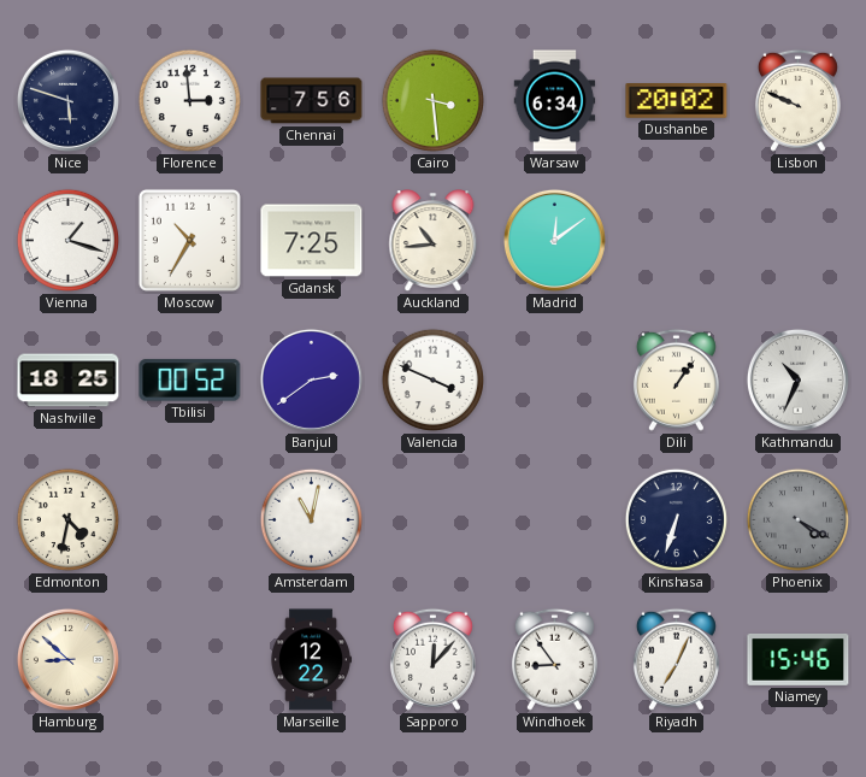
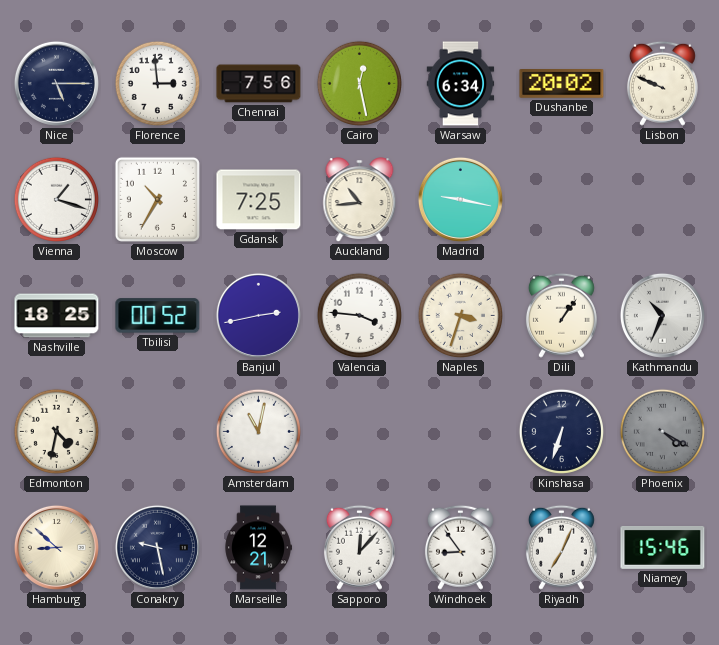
Nice: 5:48 -> 5:15 (56, 83)
Cairo: 3:29 -> 12:28 (359, 83)
Madrid: 12:09 -> 9:17 (460, 199)
Banjul: 2:39 -> 2:43 (258, 315)
Valencia: 3:49 -> 3:46 (359, 315)
Naples: none -> 3:33 (460, 315)
Conakry: none -> 9:28 (157, 547)
Marseille: 12:22 -> 12:21 (258, 548)
